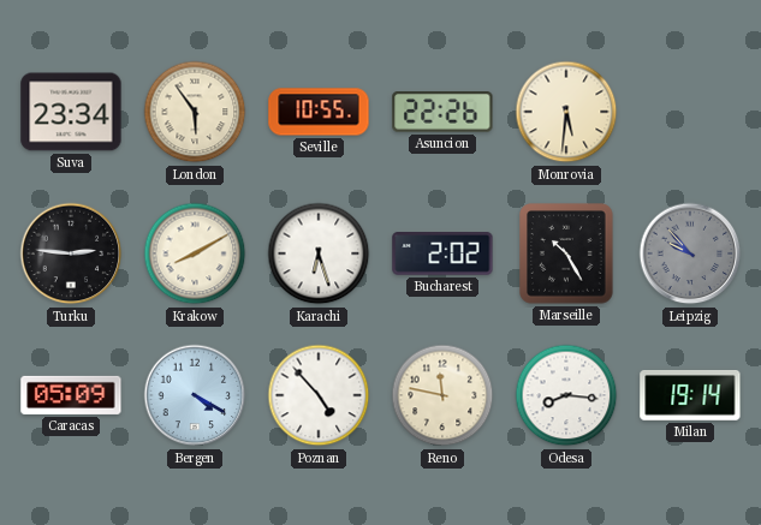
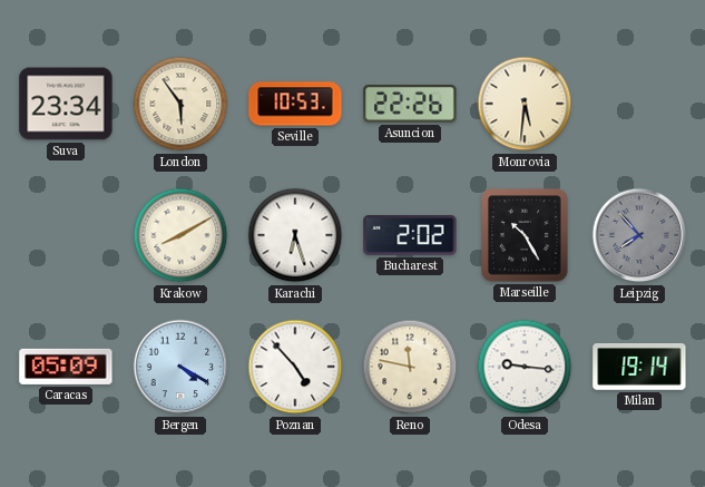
Seville: 10:55 -> 10:53 (295, 104)
Turku: 2:46 -> none (71, 253)
Leipzig: 9:53 -> 7:53 (639, 235)
Odesa: 8:16 -> 9:16 (525, 367)
